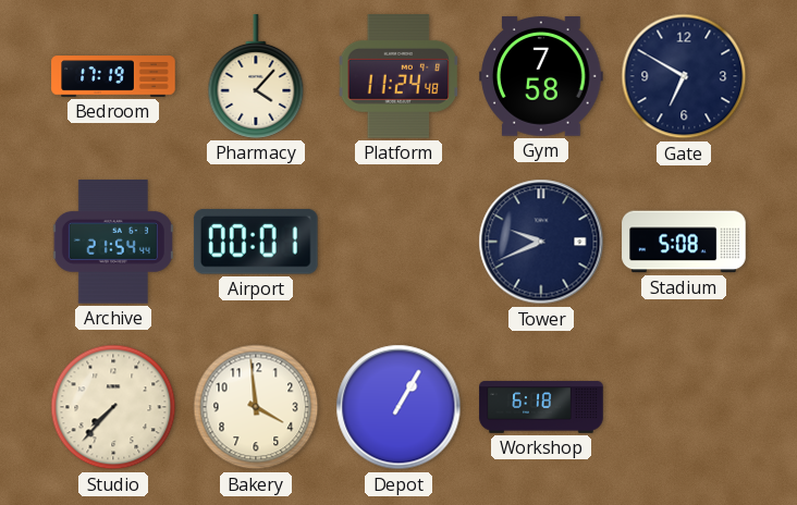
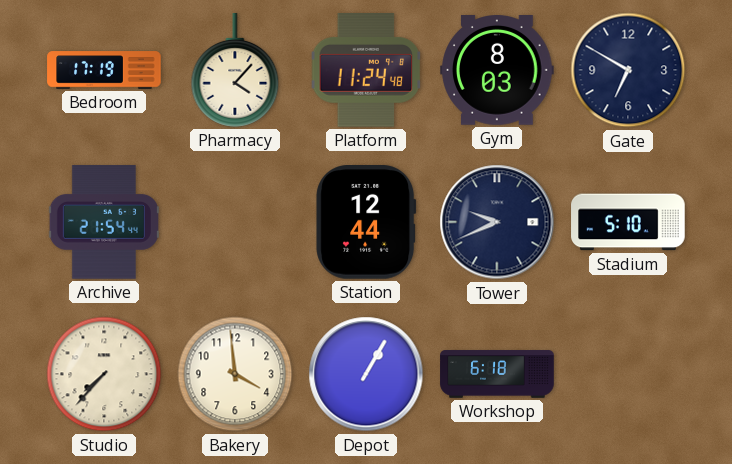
Gym: 7:58 -> 8:03 (497, 71)
Airport: 00:01 -> none (256, 242)
Station: none -> 12:44 (366, 223)
Stadium: 5:08 -> 5:10 (628, 222)
